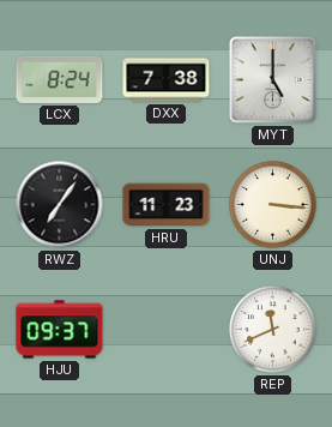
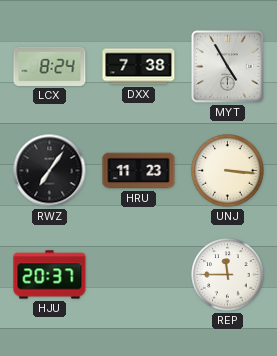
MYT: 5:00 -> 4:55 (228, 67)
HJU: 09:37 -> 20:37 (50, 275)
REP: 11:41 -> 11:45 (228, 275)
